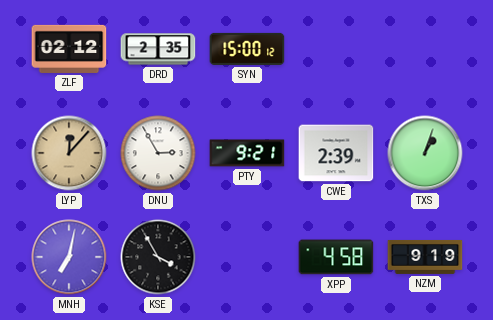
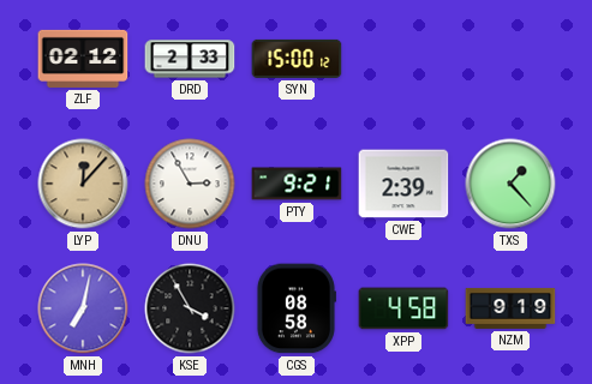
DRD: 2:35 -> 2:33 (190, 59)
TXS: 1:03 -> 1:23 (510, 184)
CGS: none -> 08:58 (295, 308)
